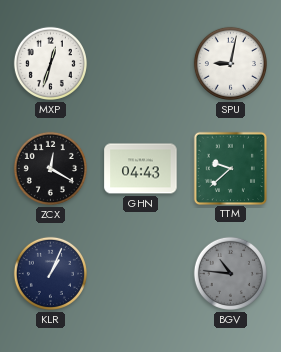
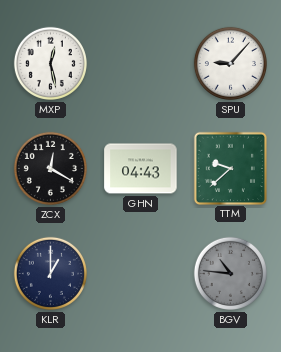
MXP: 12:33 -> 12:28 (50, 63)
SPU: 9:02 -> 9:07 (230, 63)
KLR: 1:04 -> 1:00 (50, 273)
